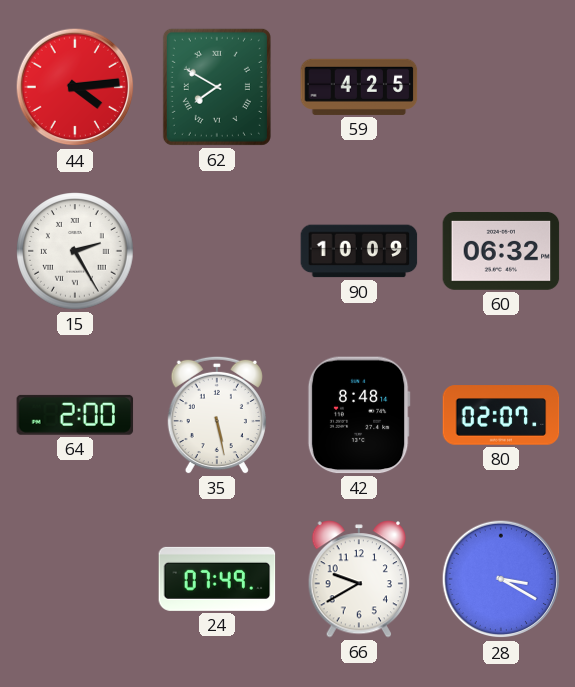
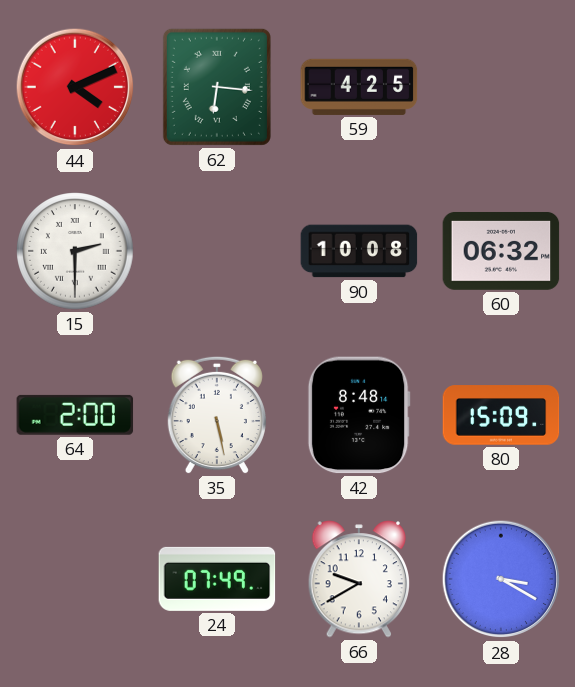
44: 4:14 -> 4:11 (75, 87)
62: 7:50 -> 6:16 (217, 87)
15: 2:25 -> 2:30 (75, 251)
90: 10:09 -> 10:08 (359, 251)
80: 02:07 -> 15:09 (501, 415)
